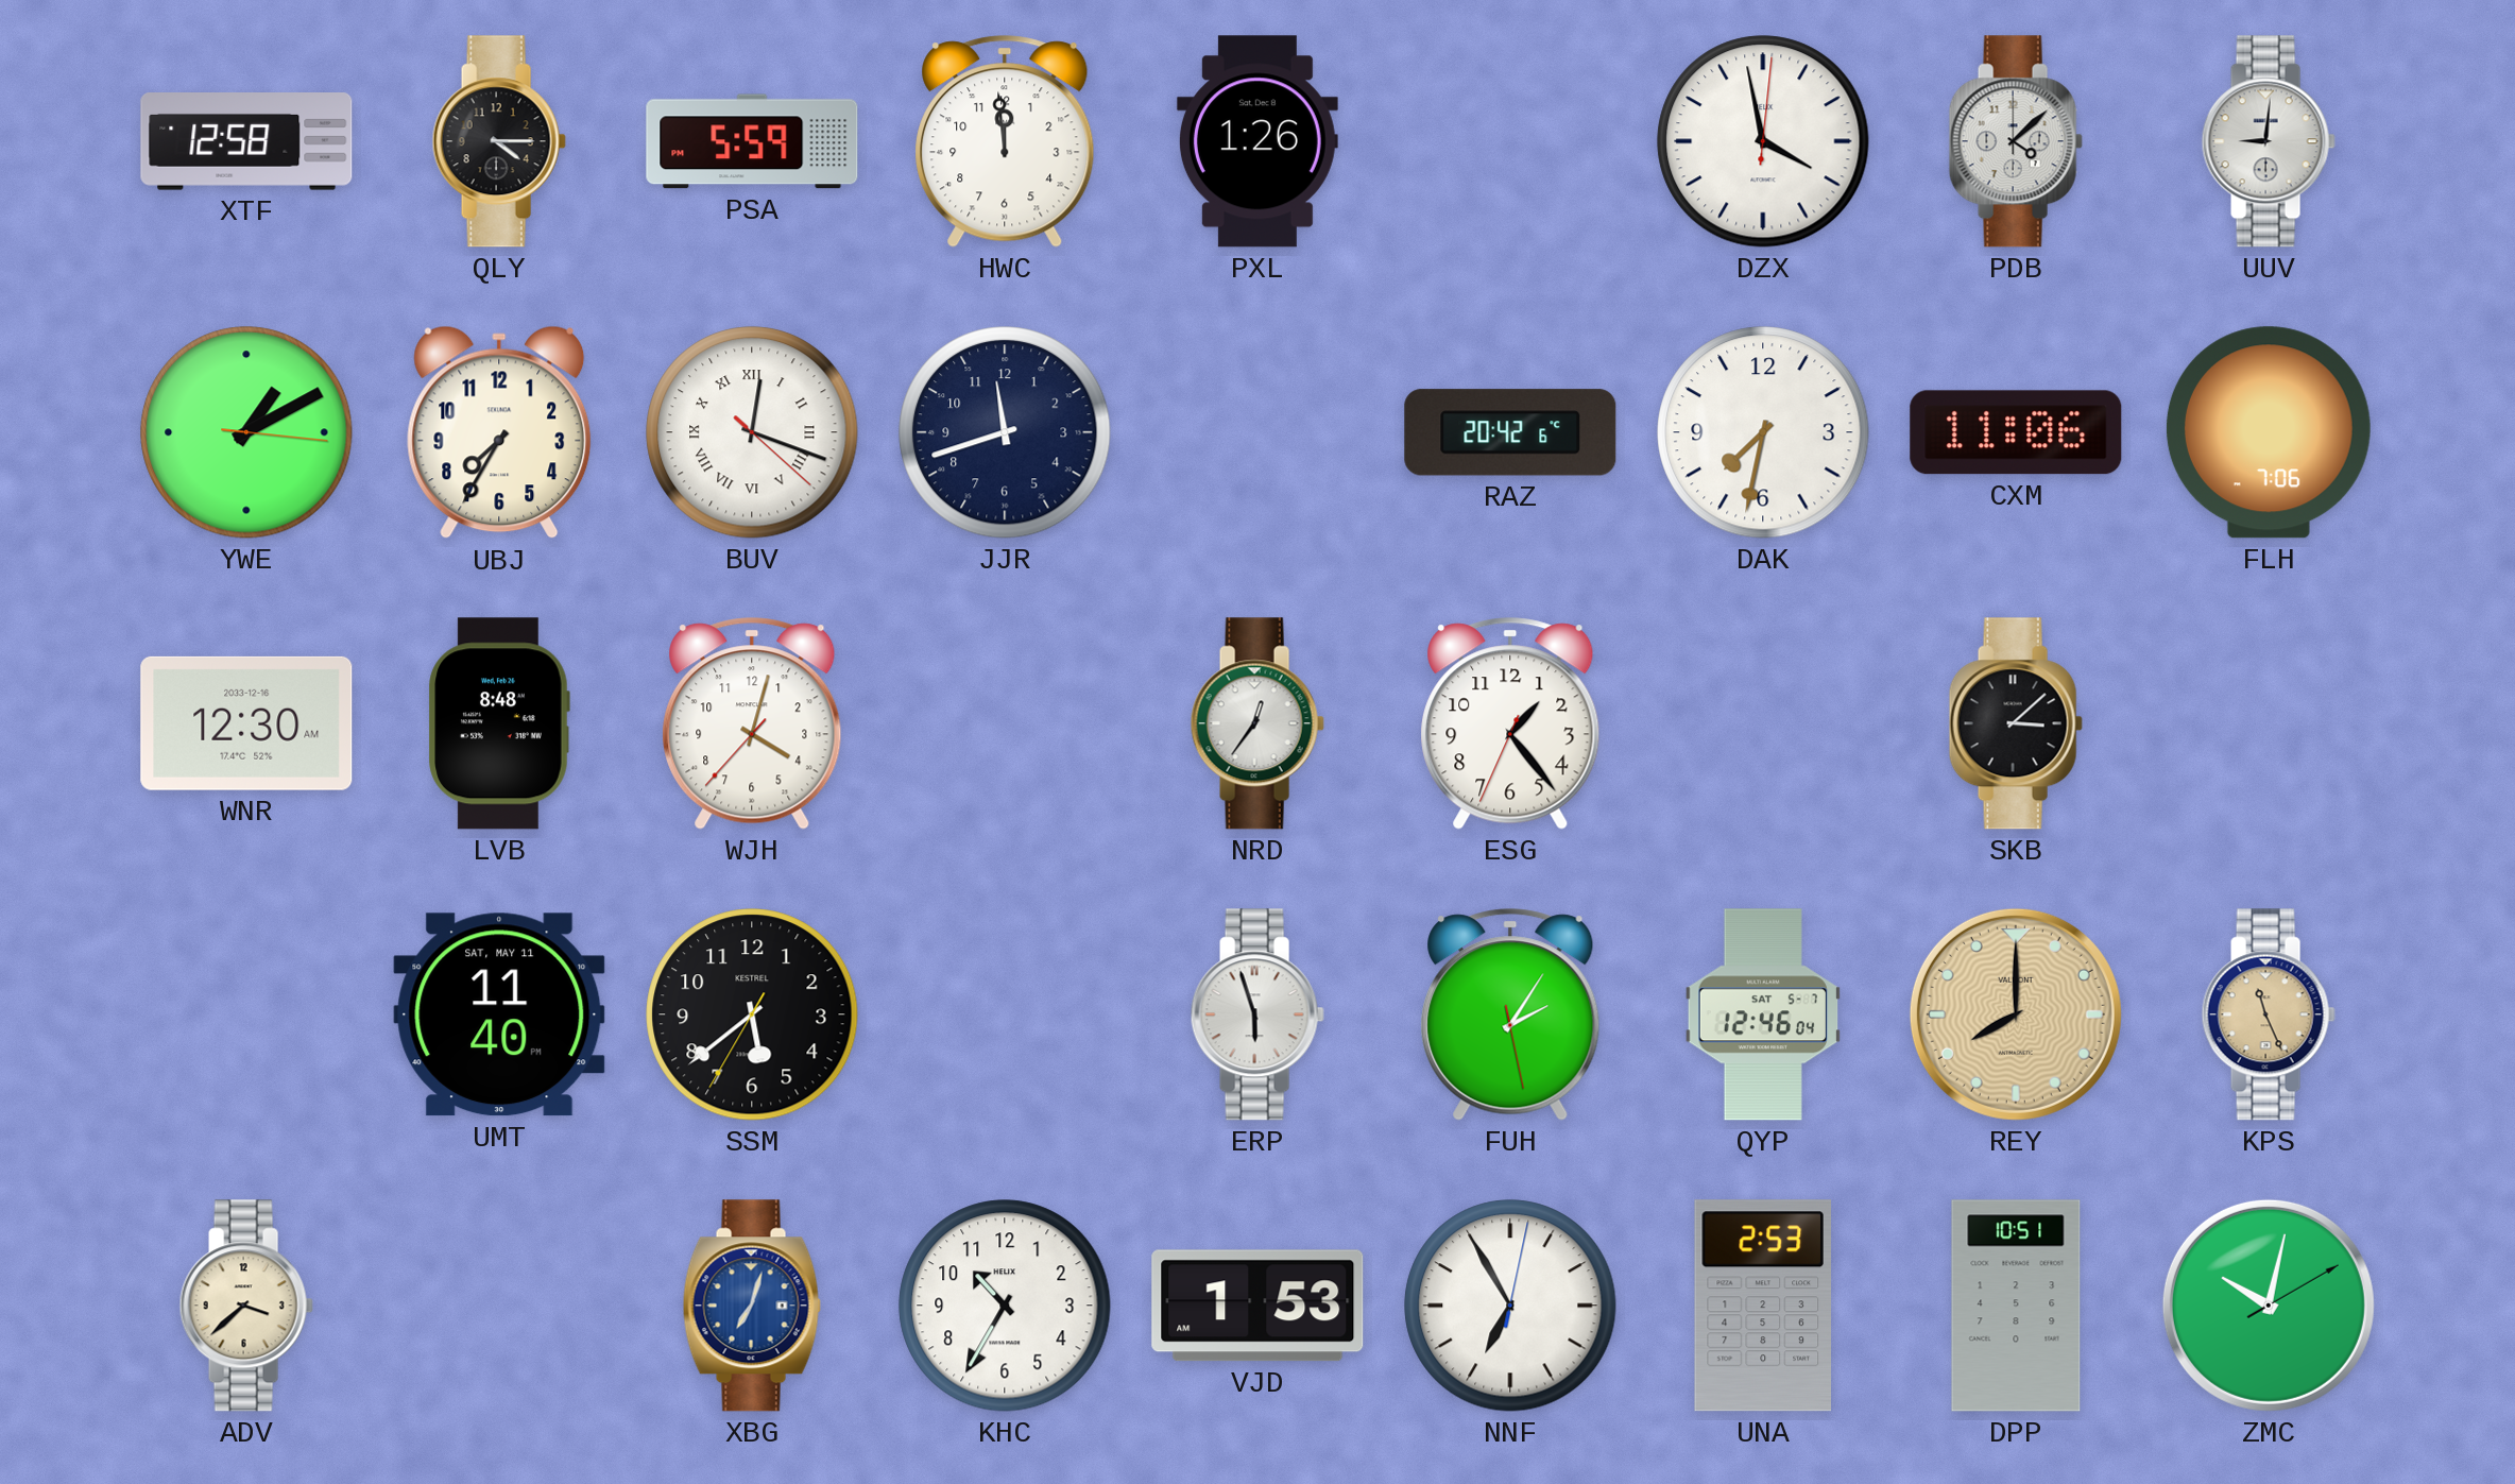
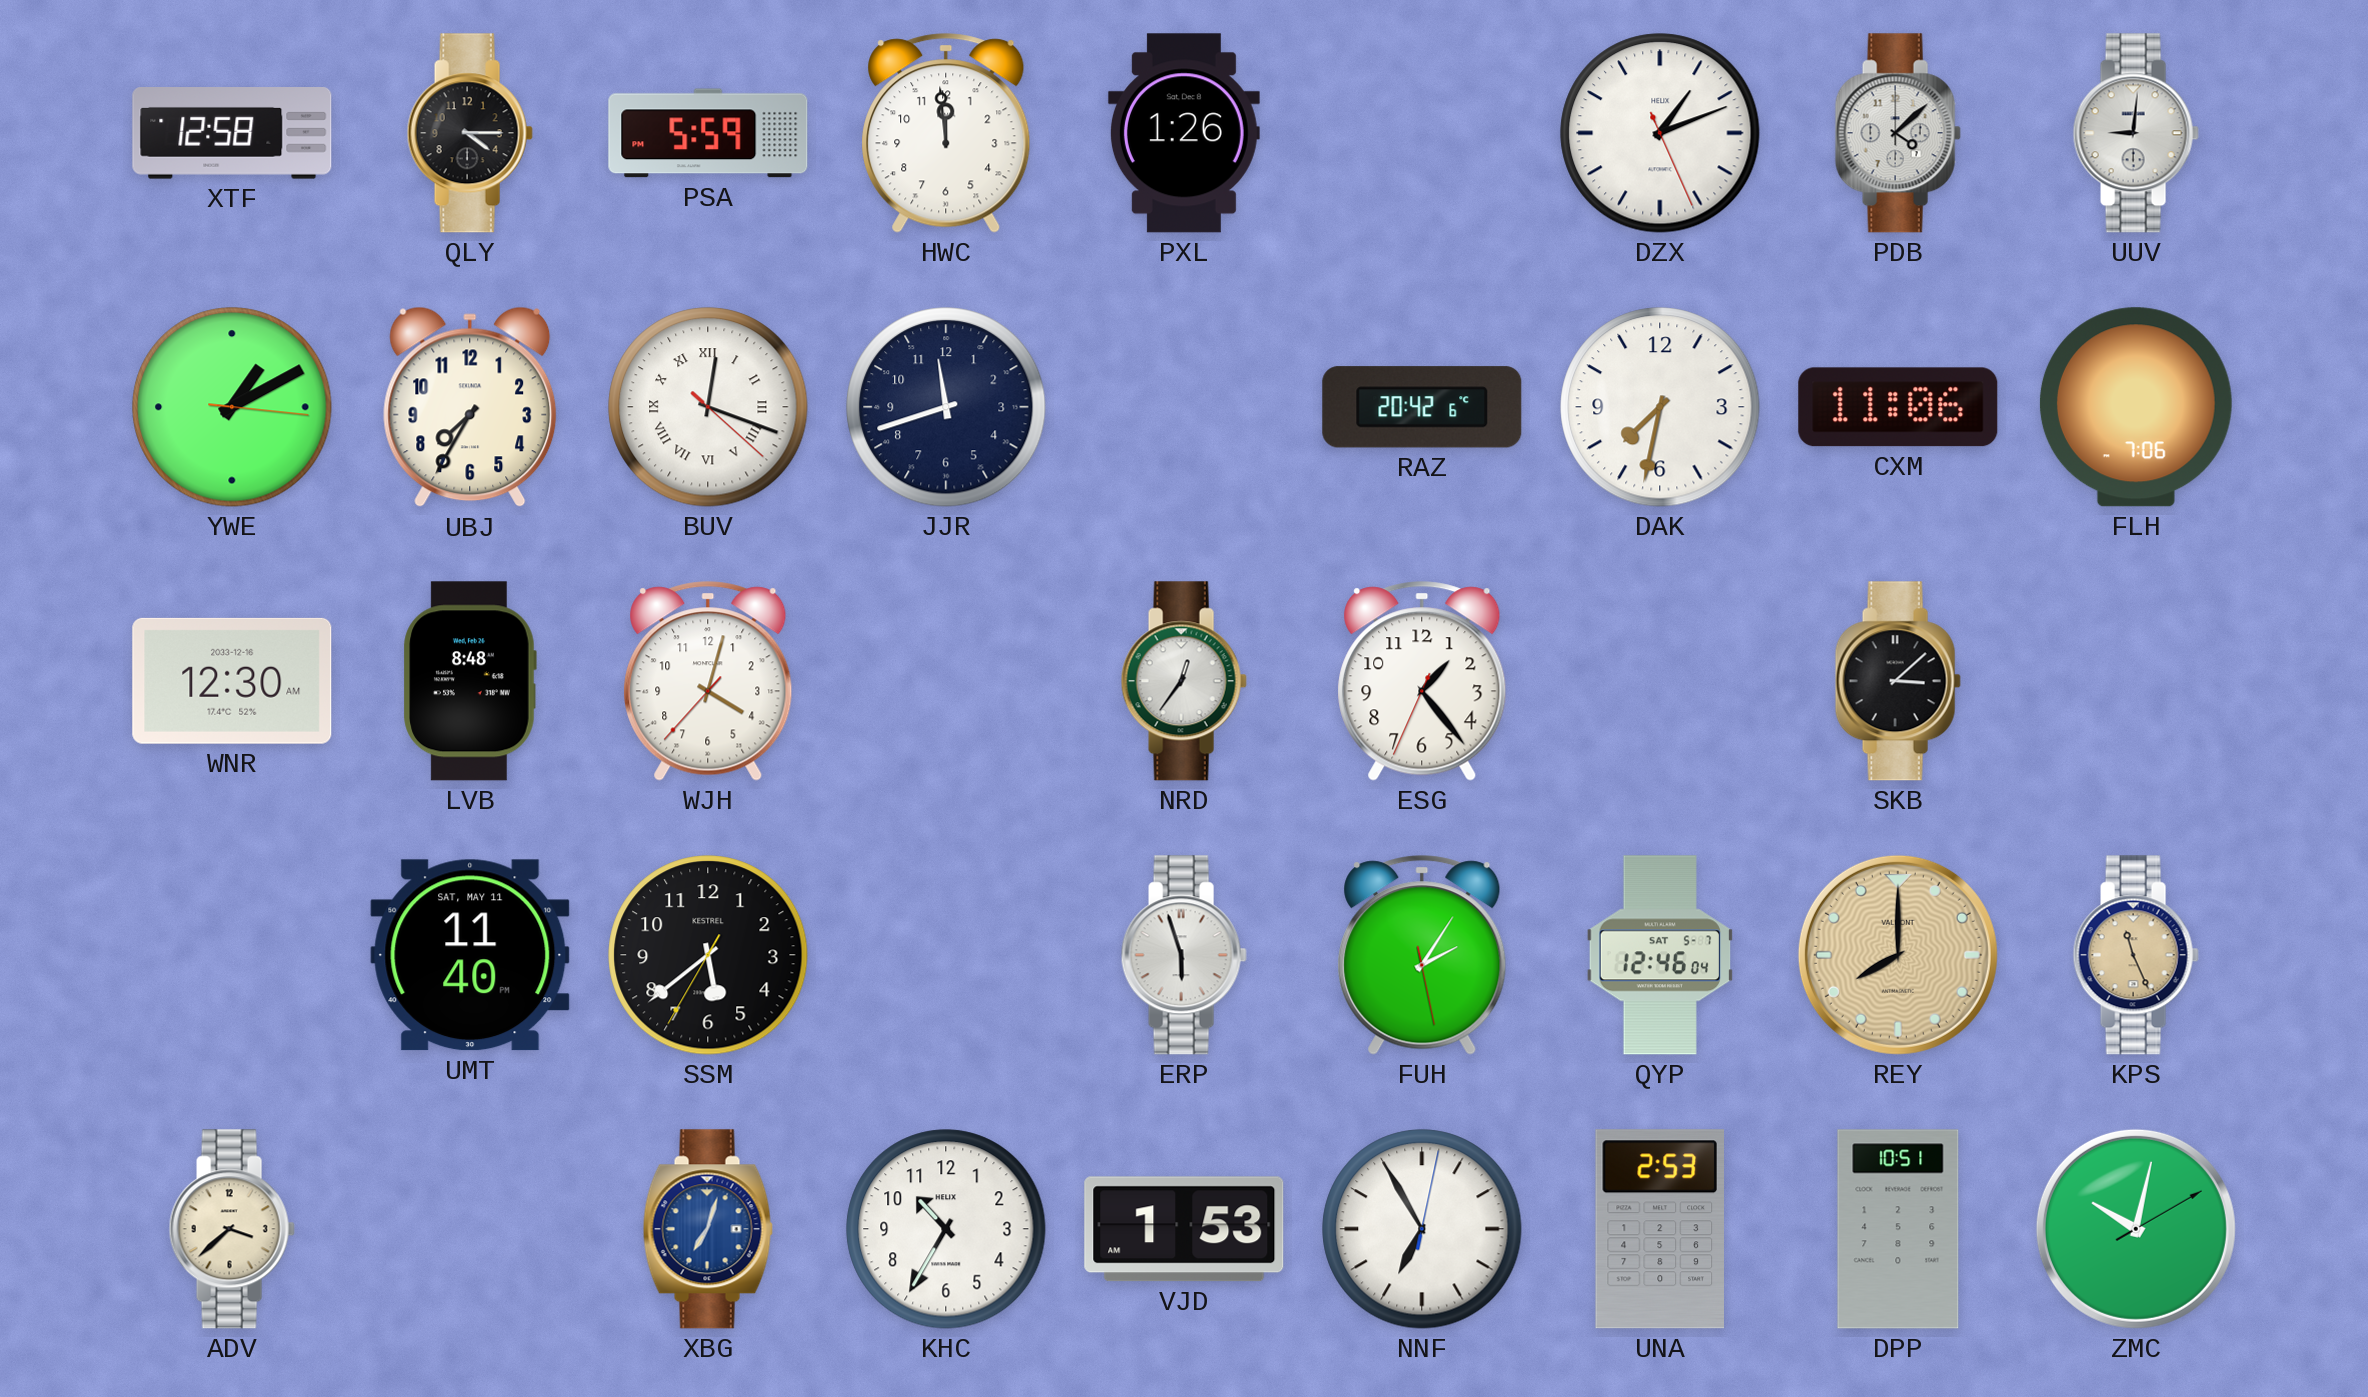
DZX: 3:58 -> 1:11 (1660, 133)
